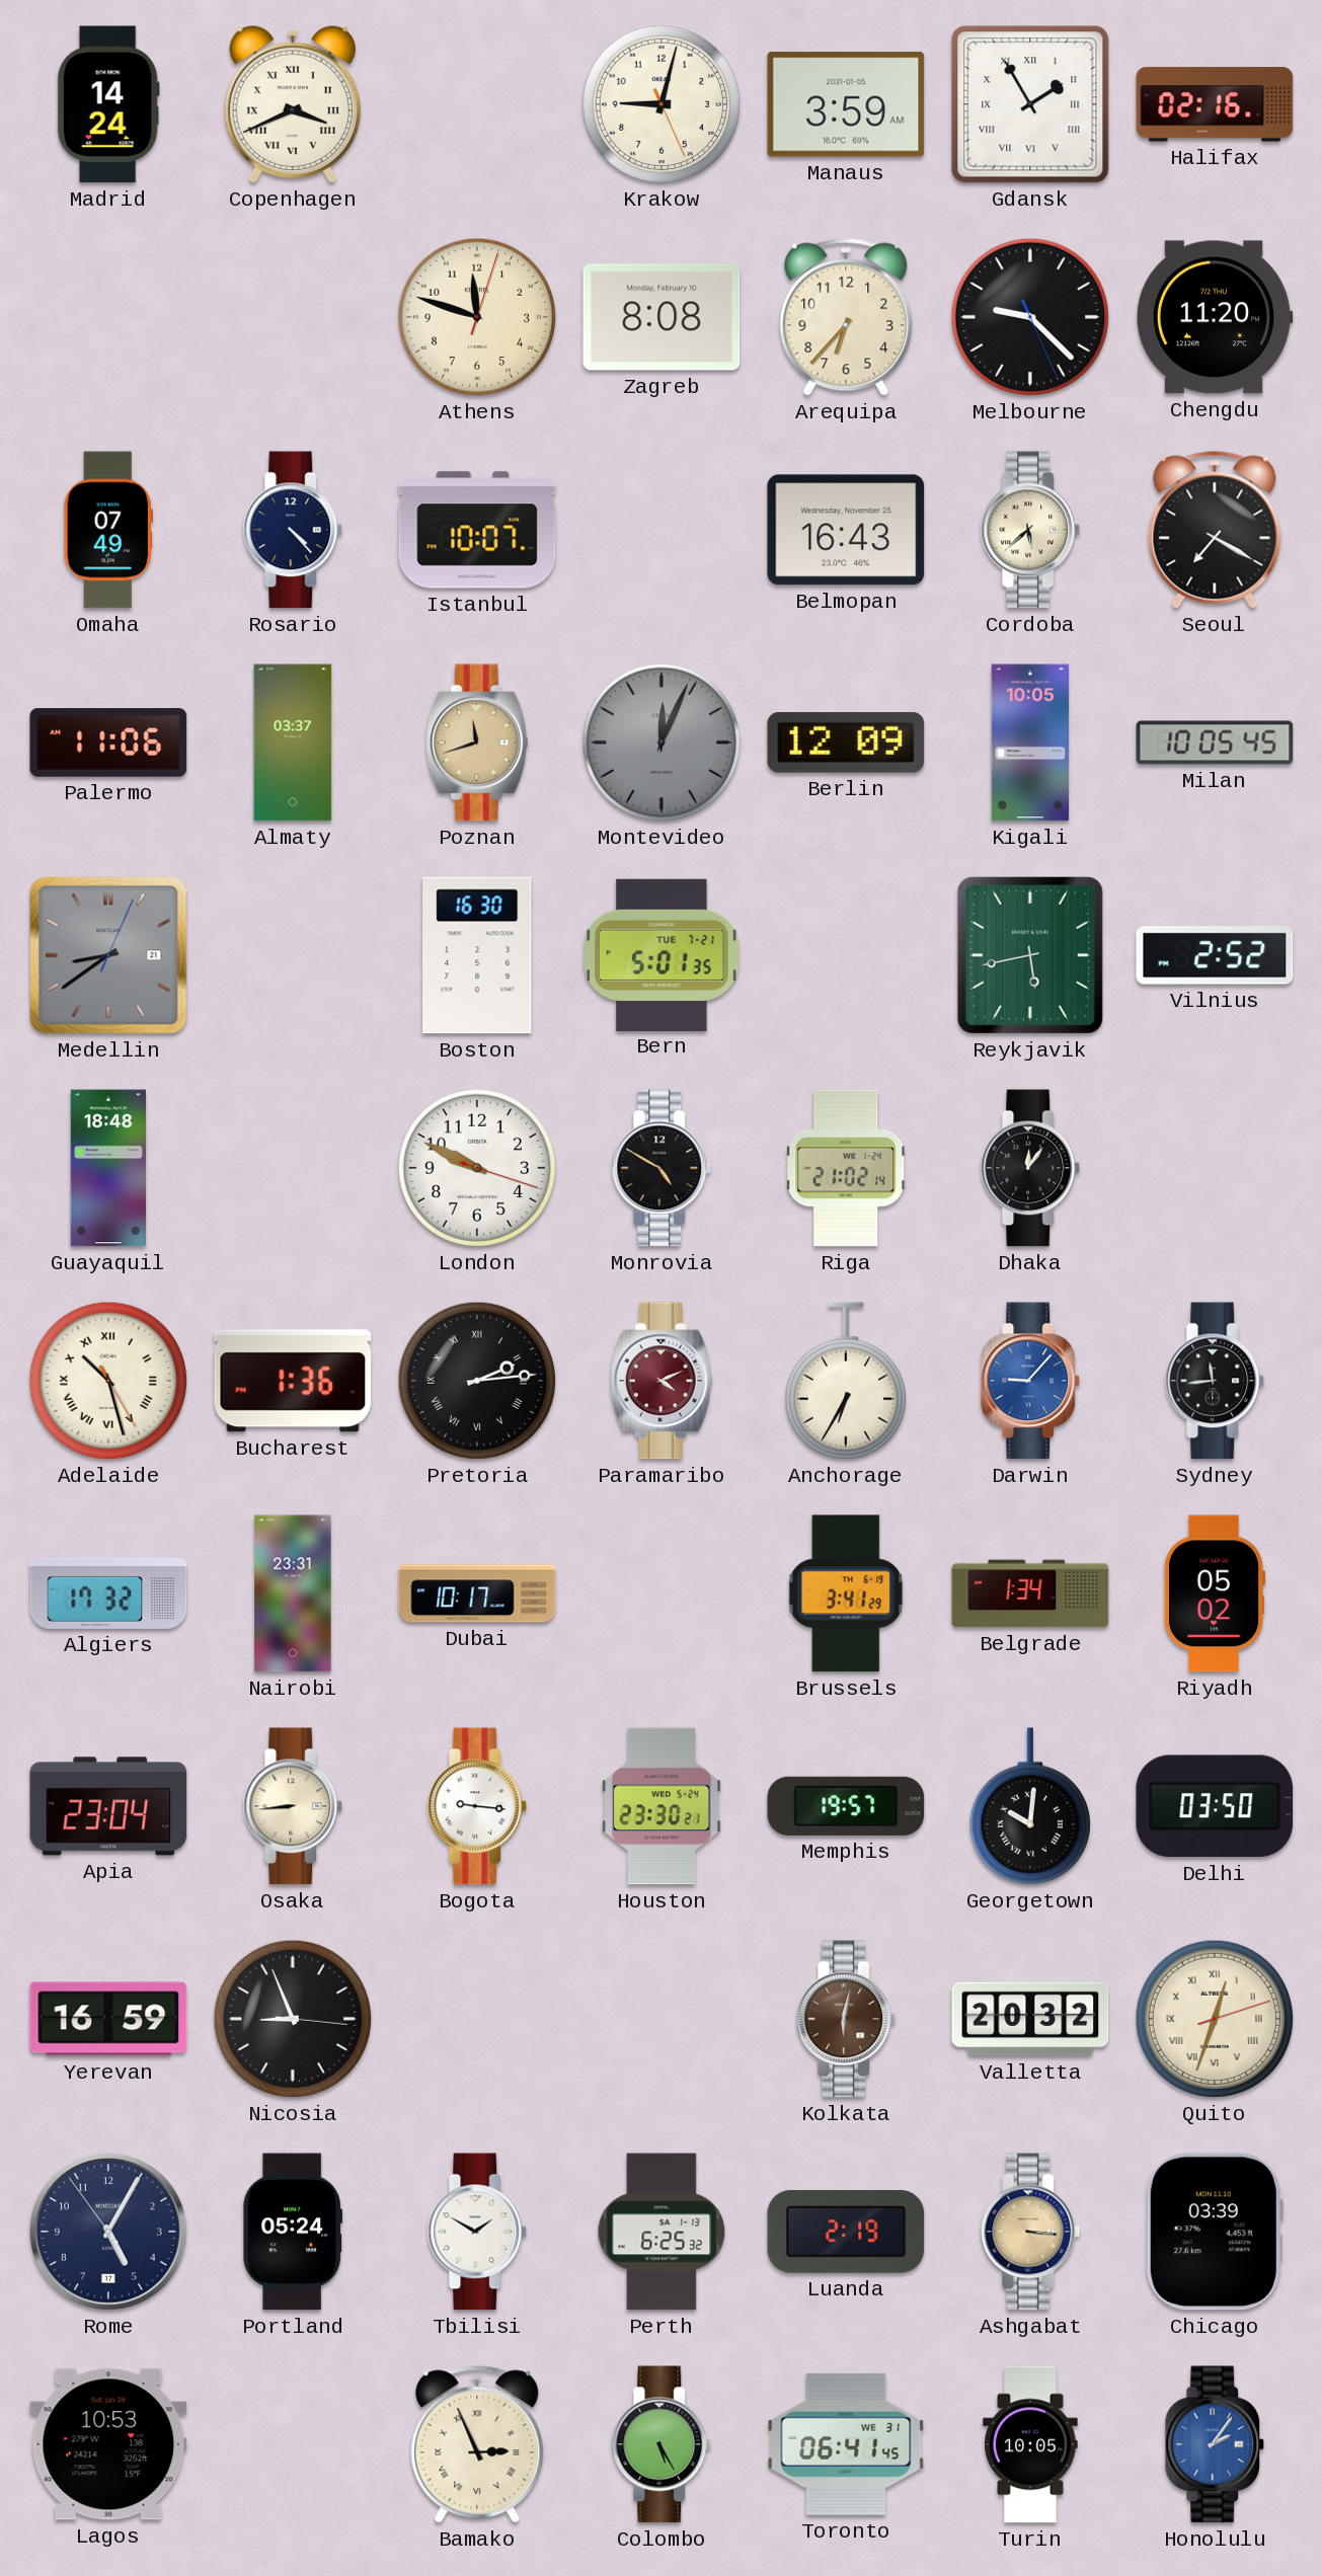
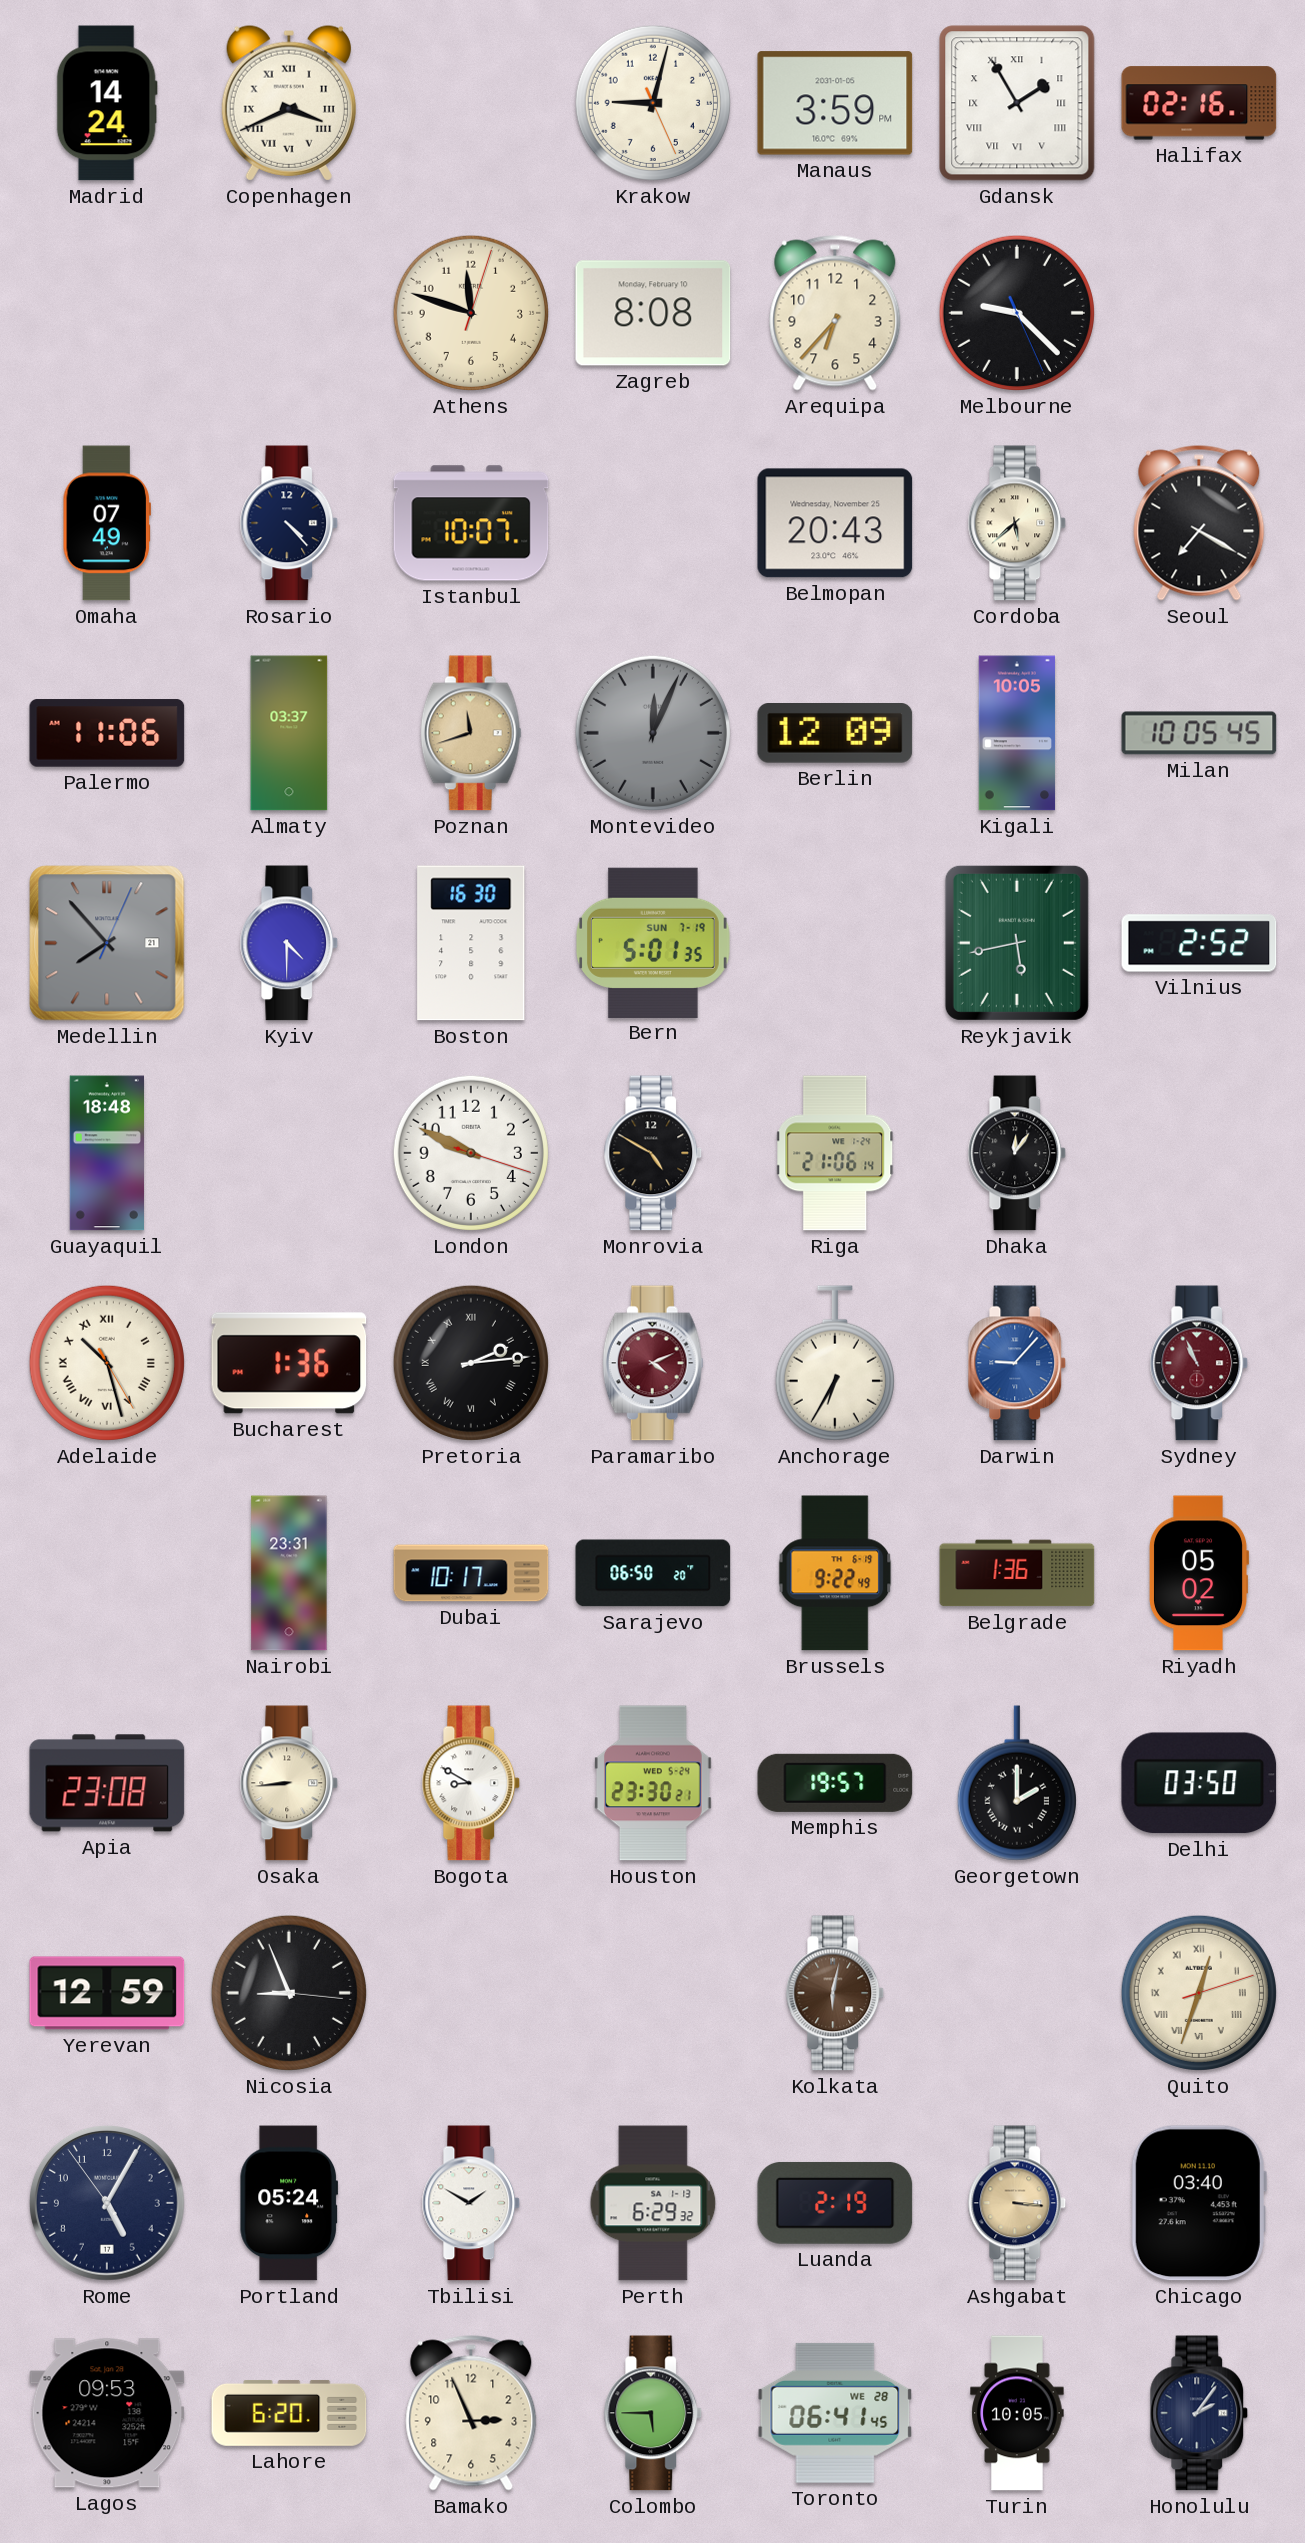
Manaus: 3:59 AM -> 3:59 PM (835, 103)
Chengdu: 11:20 -> none (1215, 317)
Belmopan: 16:43 -> 20:43 (835, 523)
Medellin: 8:39 -> 7:53 (107, 943)
Kyiv: none -> 4:30 (289, 943)
Bern date: TUE 7-21 -> SUN 7-19 (653, 942)
Riga: 21:02 -> 21:06 (836, 1153)
Sydney: 11:44 -> 10:56 (1199, 1363)
Sydney dial: black -> burgundy (1199, 1363)
Algiers: 17:32 -> none (108, 1593)
Sarajevo: none -> 06:50 (653, 1573)
Brussels: 3:41 -> 9:22 (835, 1573)
Belgrade: 1:34 -> 1:36 (1017, 1573)
Apia: 23:04 -> 23:08 (107, 1783)
Bogota: 9:16 -> 8:50 (471, 1783)
Georgetown: 10:01 -> 2:00 (1017, 1783)
Yerevan: 16:59 -> 12:59 (107, 1993)
Valletta: 20:32 -> none (1030, 2019)
Perth: 6:25 -> 6:29 (653, 2203)
Chicago: 03:39 -> 03:40 (1199, 2203)
Lagos: 10:53 -> 09:53 (107, 2413)
Lahore: none -> 6:20 (289, 2413)
Bamako numerals: Roman -> Arabic (471, 2413)
Colombo: 5:25 -> 5:45 (653, 2413)
Toronto date: WE 31 -> WE 28 (835, 2413)
Honolulu dial: blue -> navy (1199, 2413)
